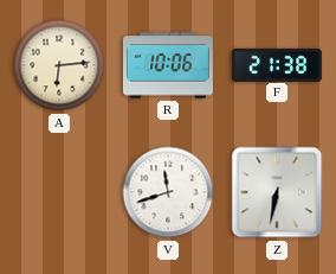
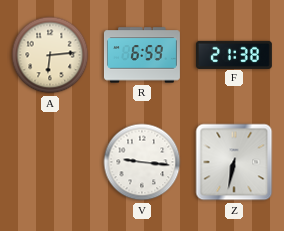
R: 10:06 -> 6:59 (142, 55)
V: 11:42 -> 9:16 (142, 162)
